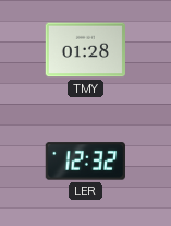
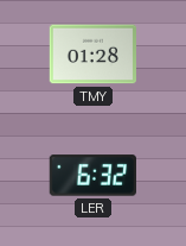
LER: 12:32 -> 6:32 (92, 176)
